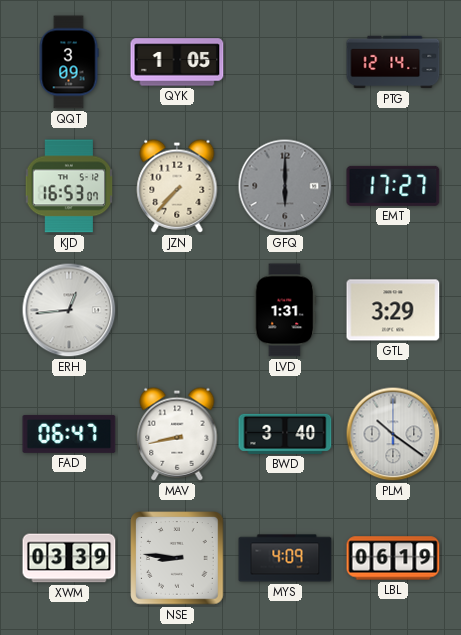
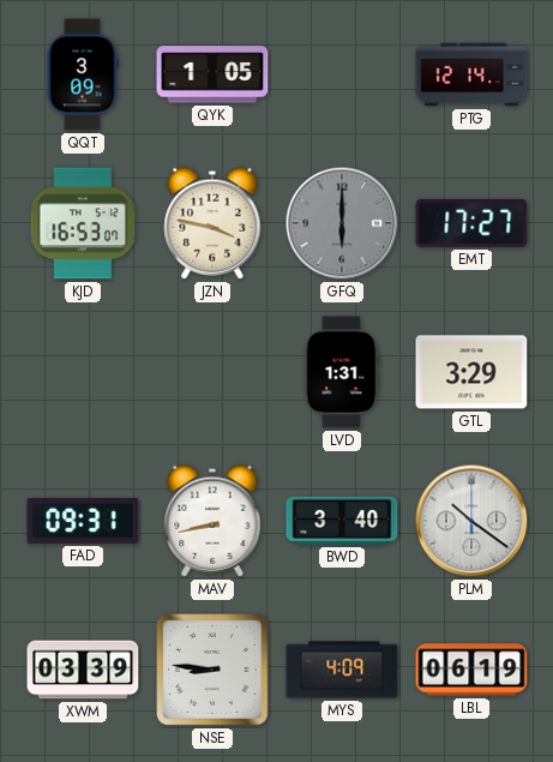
JZN: 7:37 -> 3:47 (212, 223)
ERH: 12:44 -> none (69, 310)
FAD: 06:47 -> 09:31 (83, 521)
